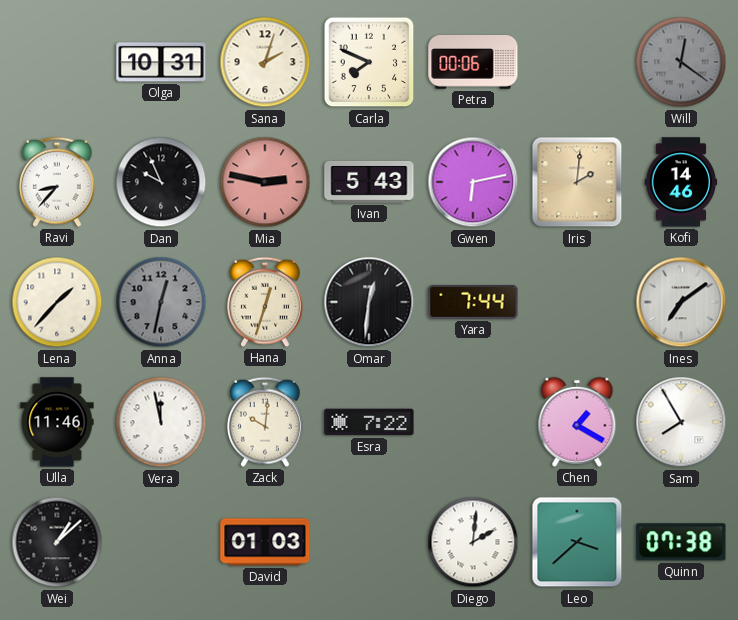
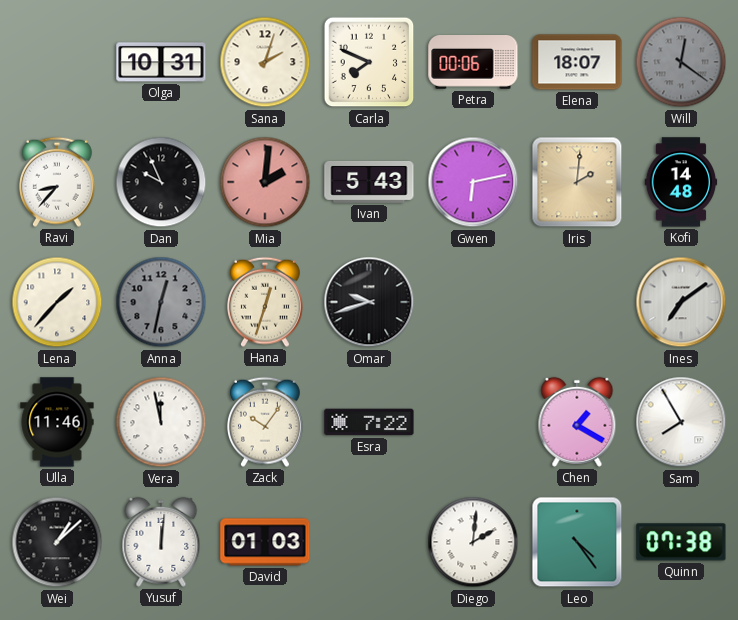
Elena: none -> 18:07 (577, 62)
Mia: 2:47 -> 2:01 (265, 182)
Kofi: 14:46 -> 14:48 (681, 182)
Omar: 12:31 -> 9:42 (369, 302)
Yara: 7:44 -> none (473, 303)
Zack: 10:01 -> 10:06 (265, 422)
Yusuf: none -> 12:01 (161, 542)
Leo: 3:38 -> 4:24 (577, 542)
